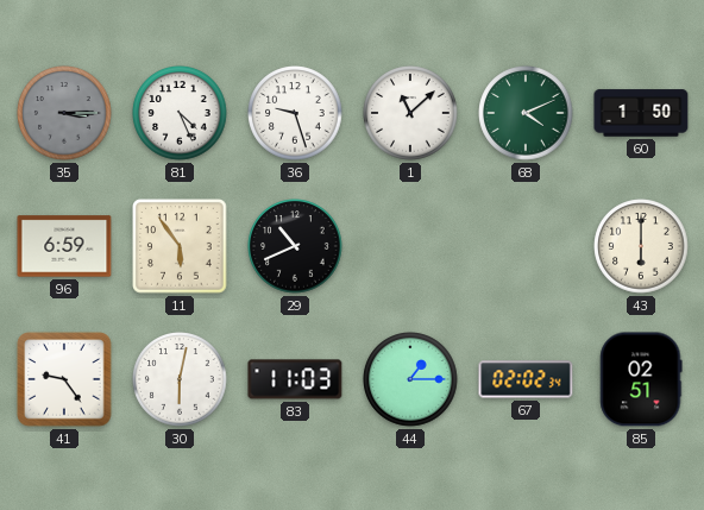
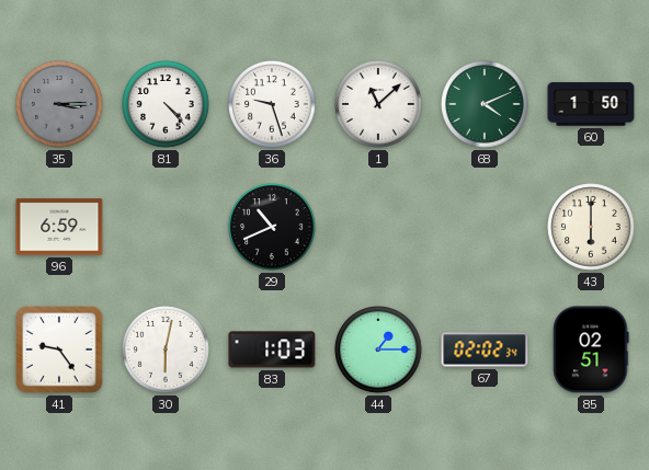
81: 4:26 -> 4:23 (166, 104)
11: 5:54 -> none (180, 246)
83: 11:03 -> 1:03 (272, 349)
